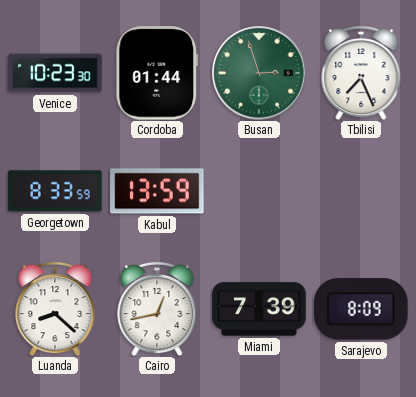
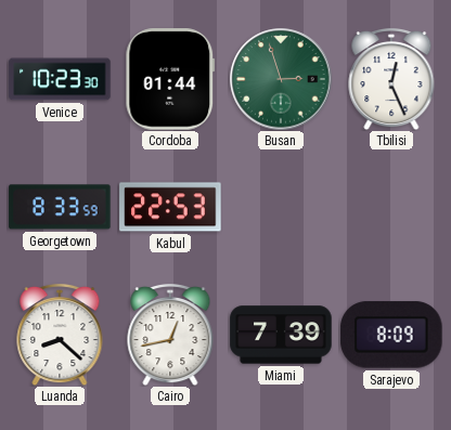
Tbilisi: 7:26 -> 12:26 (391, 79)
Kabul: 13:59 -> 22:53 (170, 207)
